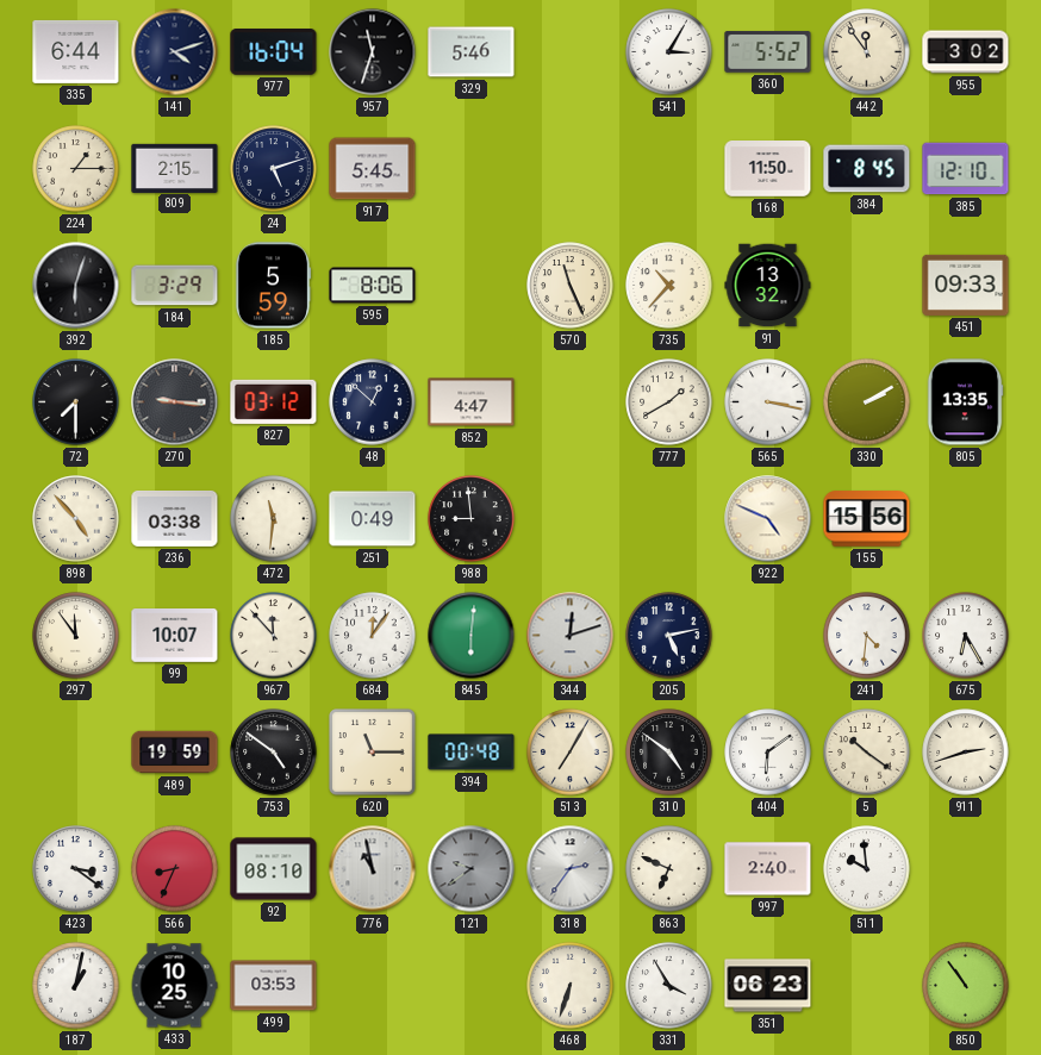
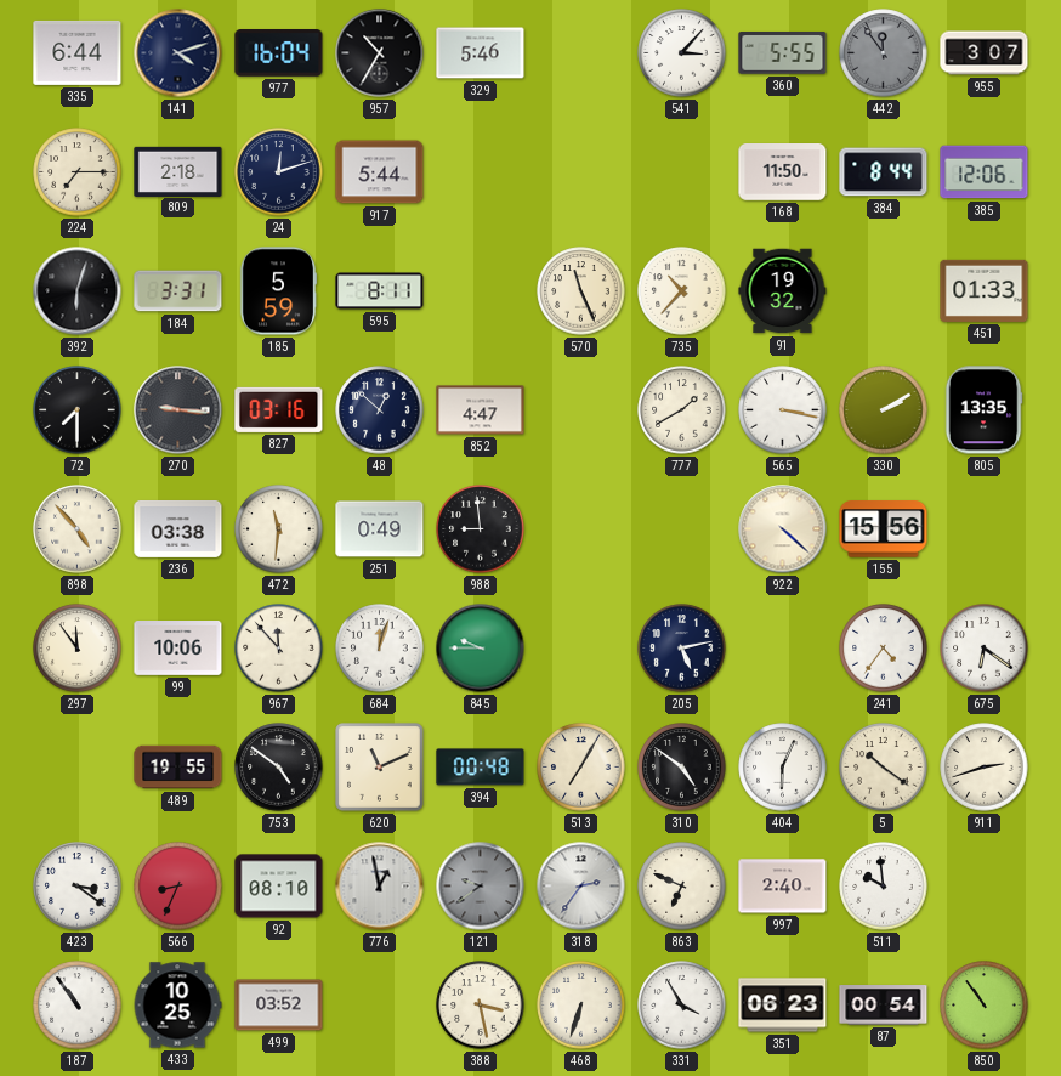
957: 11:33 -> 10:35 (380, 53)
541: 3:05 -> 3:07 (682, 53)
360: 5:52 -> 5:55 (783, 53)
442 dial: cream -> grey (884, 53)
955: 3:02 -> 3:07 (985, 53)
224: 1:15 -> 7:15 (78, 172)
809: 2:15 -> 2:18 (178, 171)
24: 5:12 -> 12:12 (279, 172)
917: 5:45 -> 5:44 (380, 172)
384: 8:45 -> 8:44 (884, 172)
385: 12:10 -> 12:06 (985, 172)
184: 3:29 -> 3:31 (178, 291)
595: 8:06 -> 8:11 (380, 291)
91: 13:32 -> 19:32 (783, 291)
451: 09:33 -> 01:33 (985, 290)
827: 03:12 -> 03:16 (279, 409)
922: 4:49 -> 4:22 (783, 529)
99: 10:07 -> 10:06 (178, 649)
684: 12:06 -> 12:03 (380, 649)
845: 6:01 -> 9:45 (481, 649)
344: 12:12 -> none (571, 636)
241: 4:31 -> 4:36 (884, 649)
675: 6:25 -> 6:21 (985, 649)
489: 19:59 -> 19:55 (178, 768)
620: 11:15 -> 11:11 (380, 768)
404: 6:09 -> 6:04 (783, 768)
776: 10:58 -> 12:58 (380, 887)
187: 1:02 -> 10:54 (78, 1006)
499: 03:53 -> 03:52 (279, 1006)
388: none -> 3:28 (481, 1006)
87: none -> 00:54 (884, 1006)
